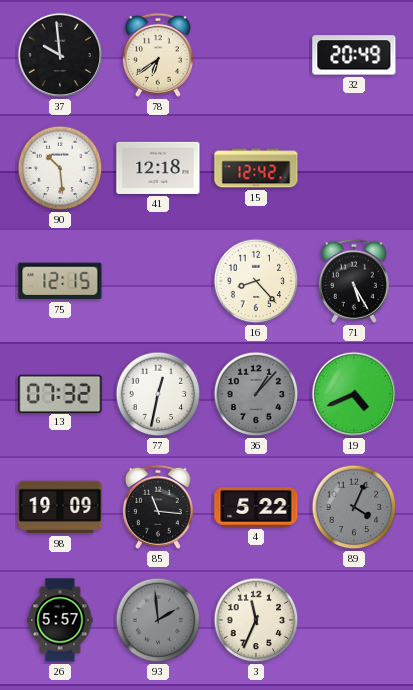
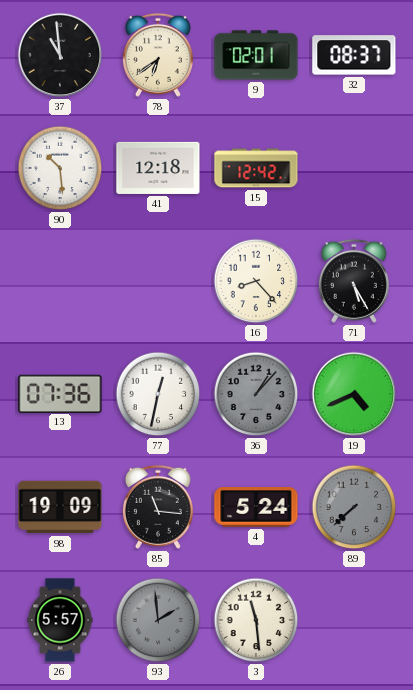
37: 9:59 -> 10:59 (60, 55)
9: none -> 02:01 (256, 55)
32: 20:49 -> 08:37 (354, 55)
75: 12:15 -> none (60, 281)
13: 07:32 -> 07:36 (60, 393)
4: 5:22 -> 5:24 (256, 507)
89: 4:04 -> 7:38 (354, 507)
3: 11:34 -> 11:29 (256, 620)
